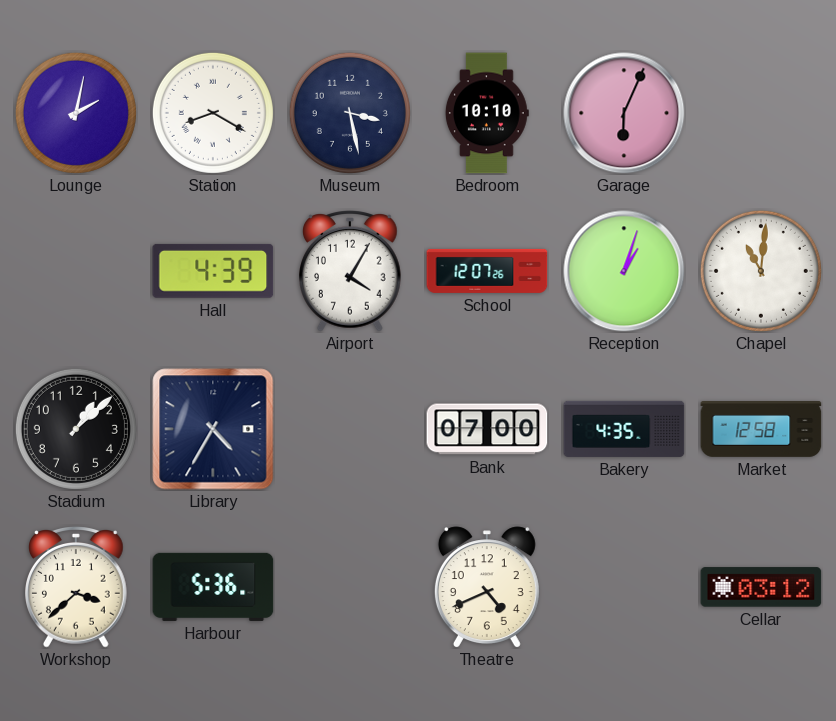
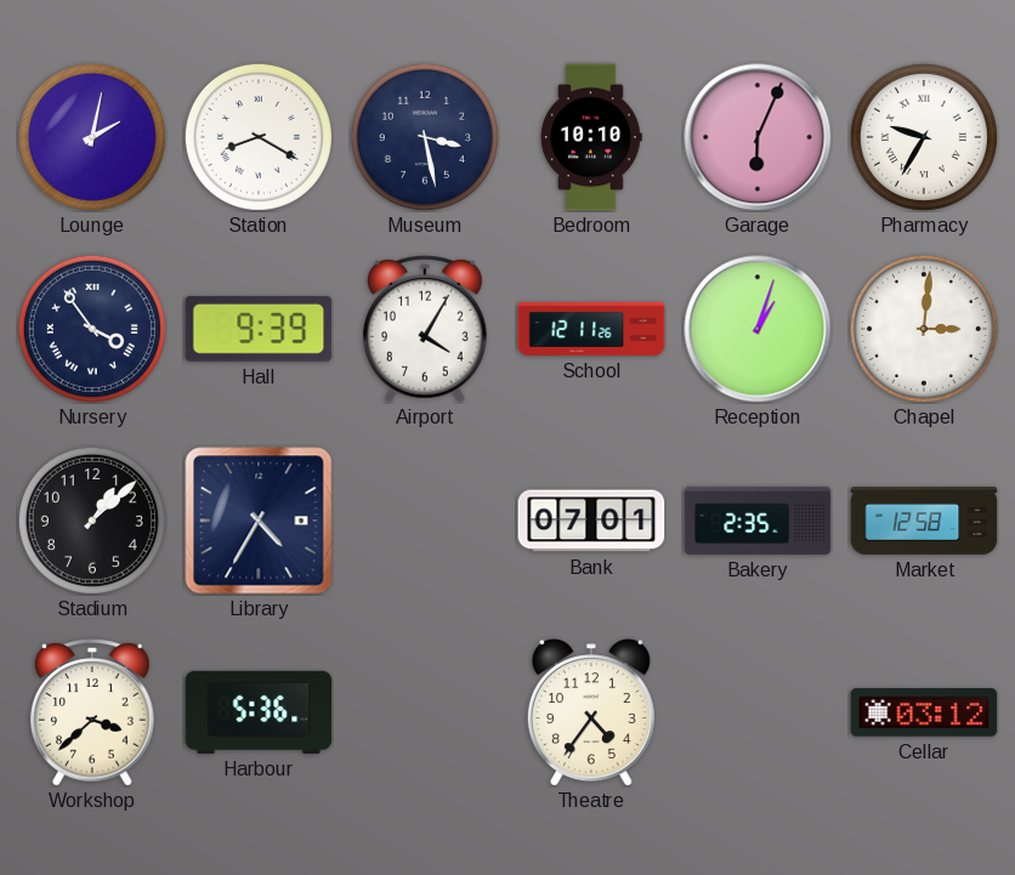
Pharmacy: none -> 9:35 (924, 137)
Nursery: none -> 3:54 (92, 329)
Hall: 4:39 -> 9:39 (259, 329)
School: 12:07 -> 12:11 (591, 329)
Chapel: 11:01 -> 3:01 (924, 329)
Bank: 07:00 -> 07:01 (591, 521)
Bakery: 4:35 -> 2:35 (758, 521)
Theatre: 4:41 -> 4:36 (591, 712)
